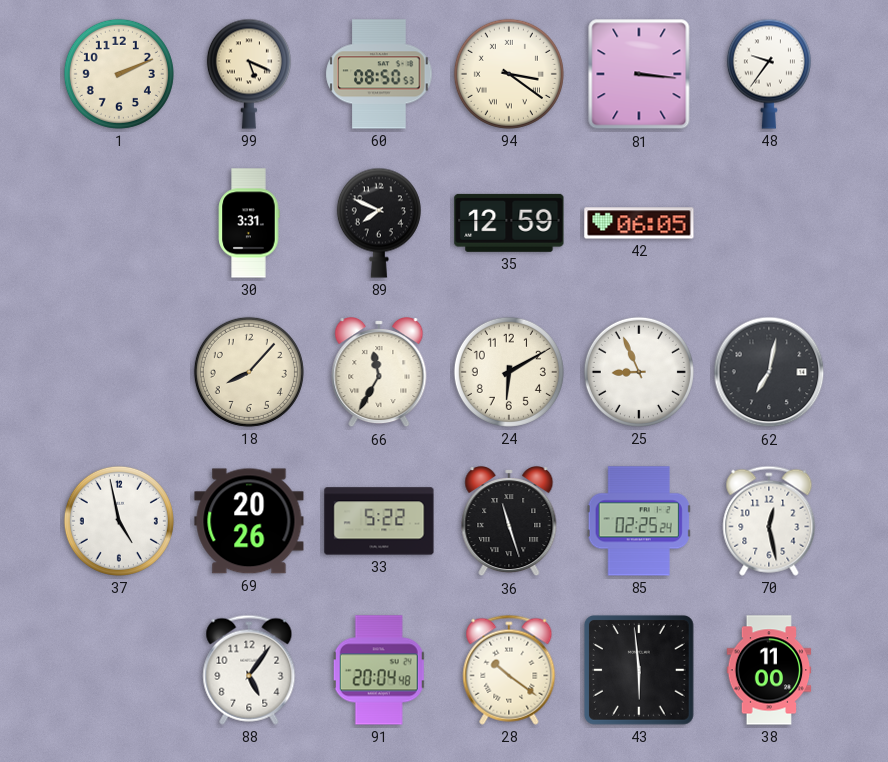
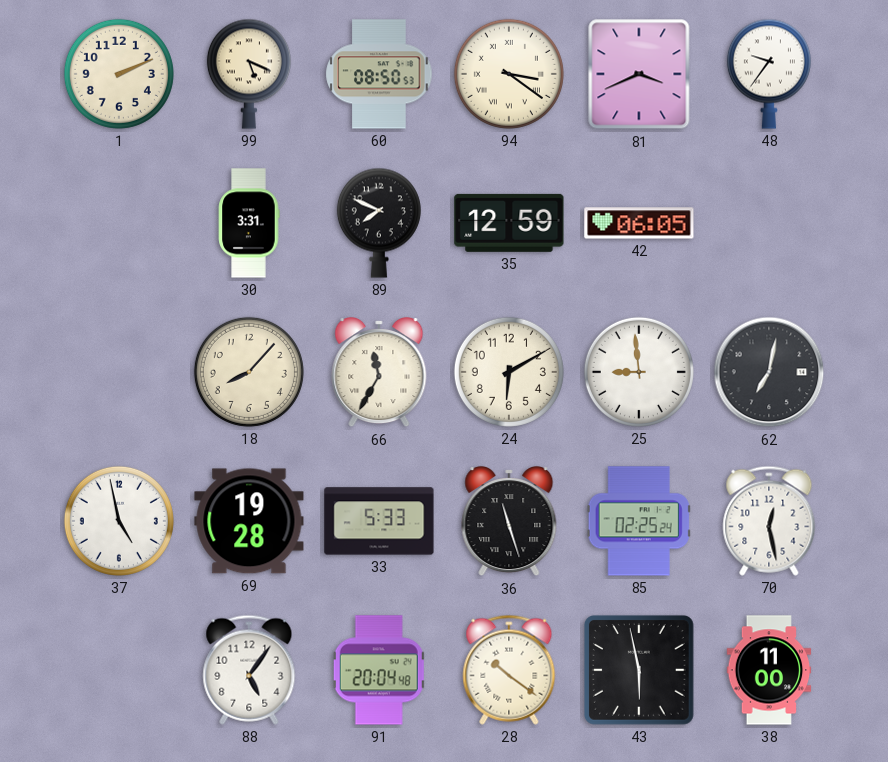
81: 3:16 -> 3:41 (639, 74)
25: 8:56 -> 8:59 (639, 372)
69: 20:26 -> 19:28 (249, 521)
33: 5:22 -> 5:33 (379, 521)
43: 5:59 -> 5:58 (639, 670)
